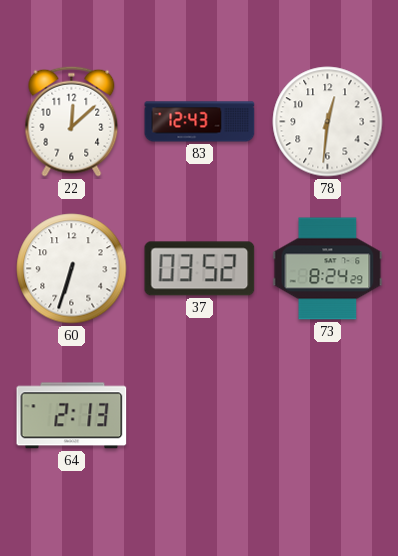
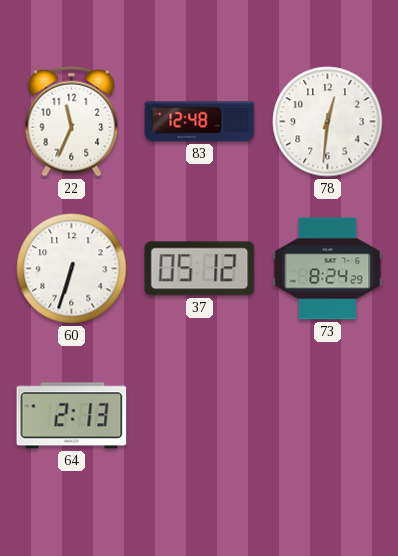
22: 12:08 -> 11:34 (72, 121)
83: 12:43 -> 12:48 (200, 122)
37: 03:52 -> 05:12 (200, 269)
